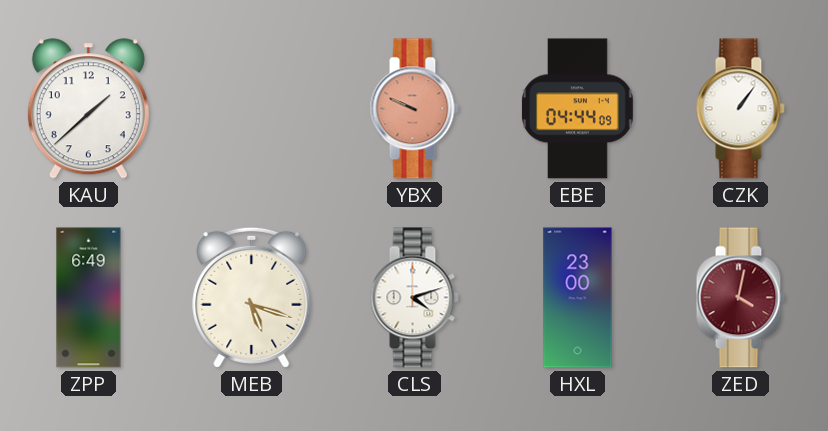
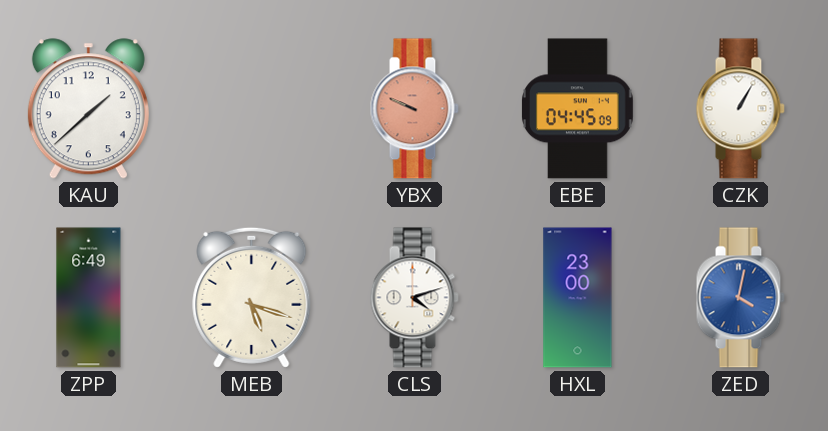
EBE: 04:44 -> 04:45 (578, 109)
CZK: 1:06 -> 1:05 (740, 109)
ZED dial: burgundy -> blue (740, 298)
